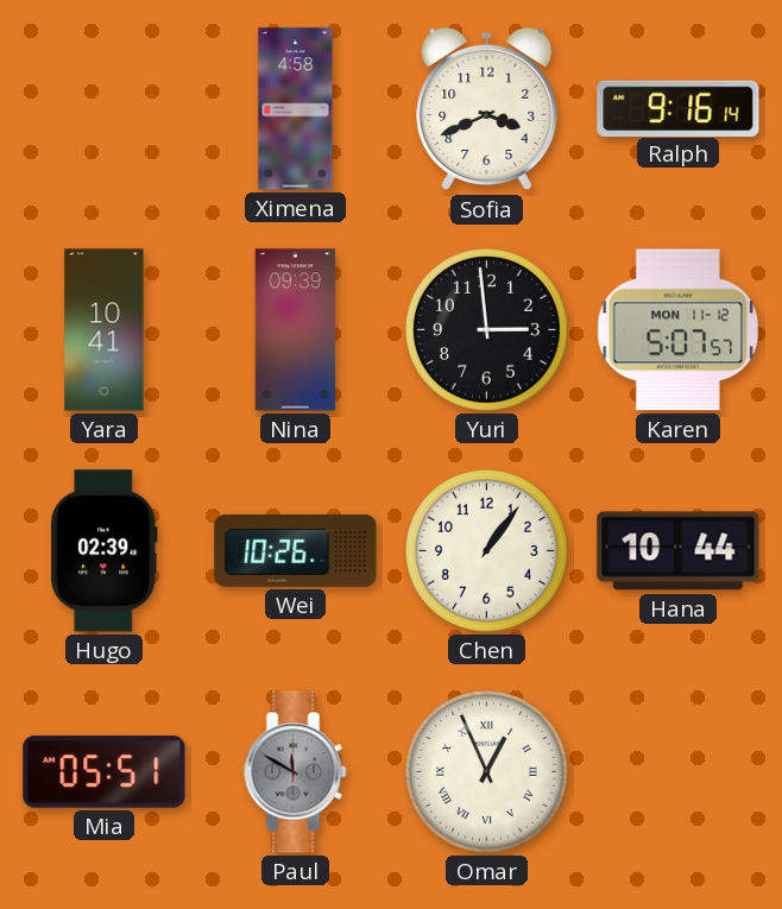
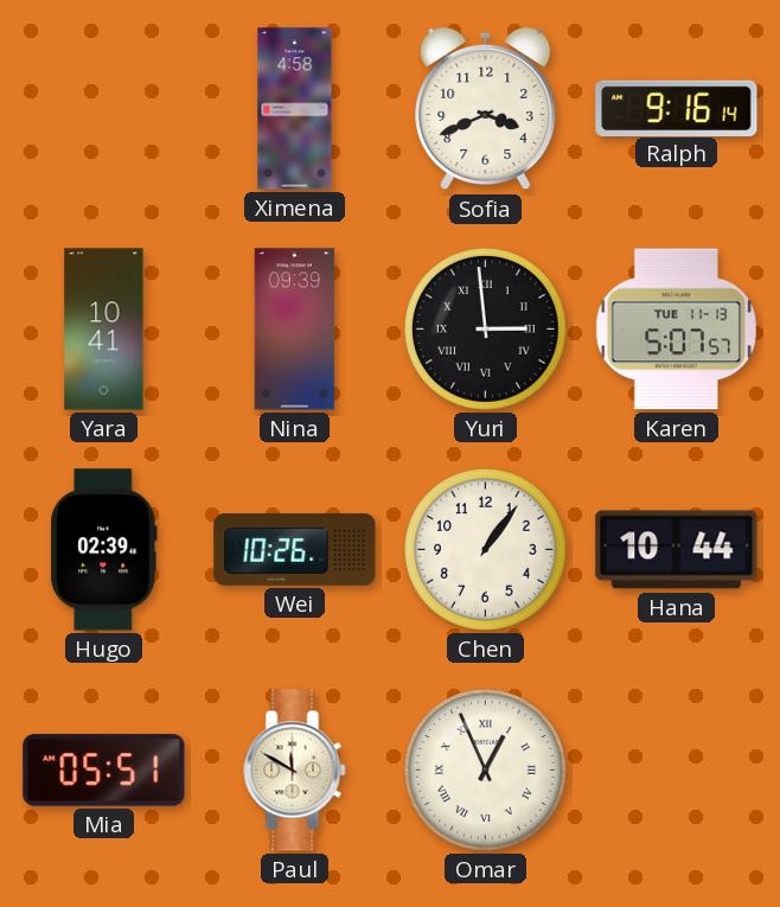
Yuri numerals: Arabic -> Roman (486, 330)
Karen date: MON 11-12 -> TUE 11-13 (676, 330)
Paul dial: grey -> cream (295, 771)
